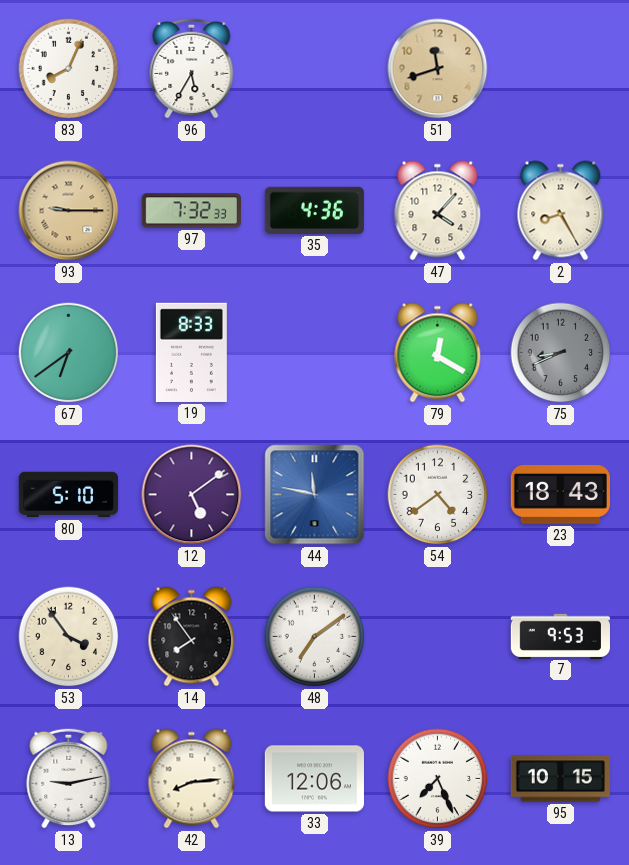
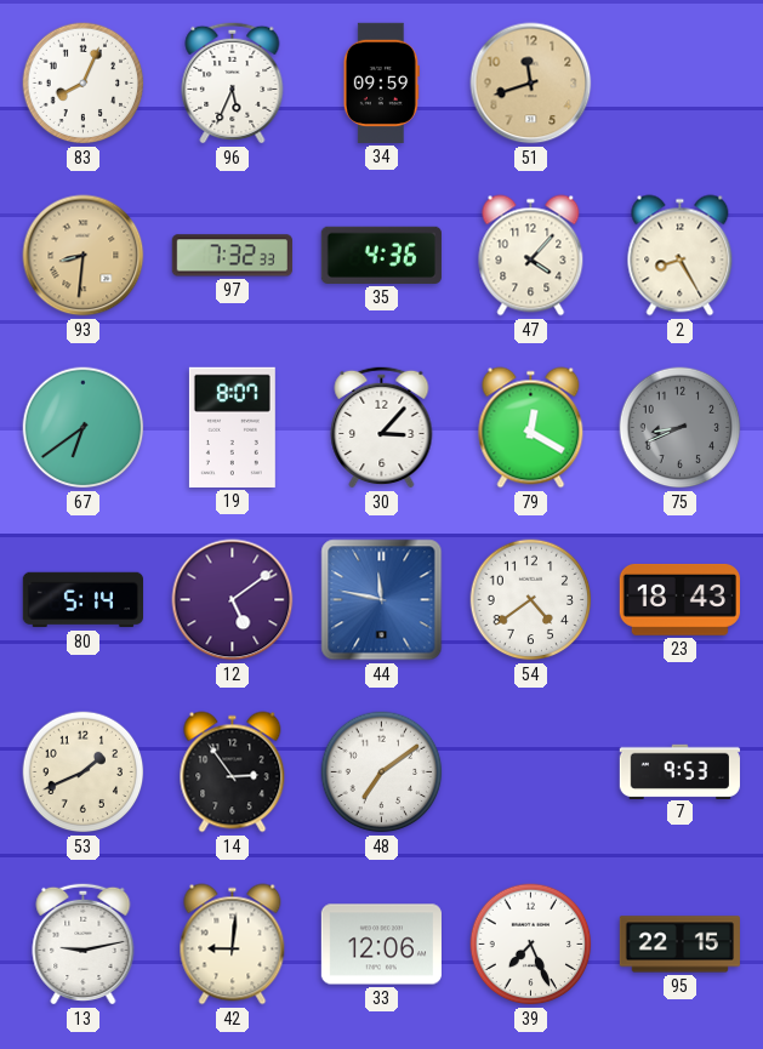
96: 5:35 -> 5:34 (233, 82)
34: none -> 09:59 (381, 82)
93: 9:15 -> 8:31 (84, 256)
19: 8:33 -> 8:07 (232, 427)
30: none -> 3:07 (382, 427)
80: 5:10 -> 5:14 (82, 600)
53: 3:54 -> 1:41 (84, 773)
14: 7:54 -> 2:54 (233, 773)
42: 8:14 -> 9:01 (233, 945)
95: 10:15 -> 22:15 (679, 945)
